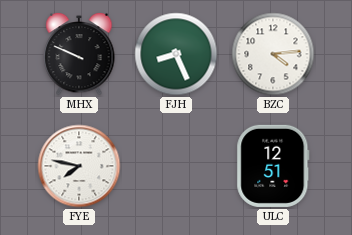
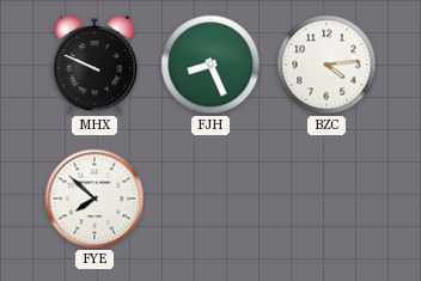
FYE: 7:47 -> 7:52 (94, 198)
ULC: 12:51 -> none (273, 166)
